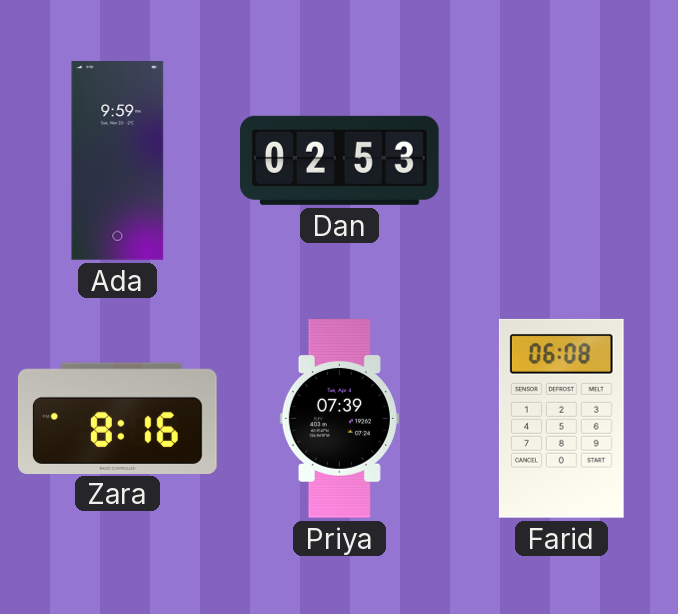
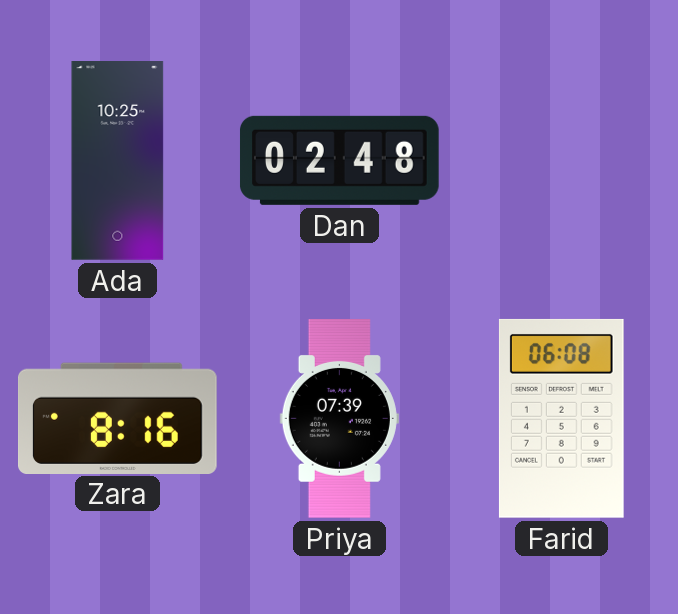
Ada: 9:59 -> 10:25 (118, 161)
Dan: 02:53 -> 02:48 (340, 160)
